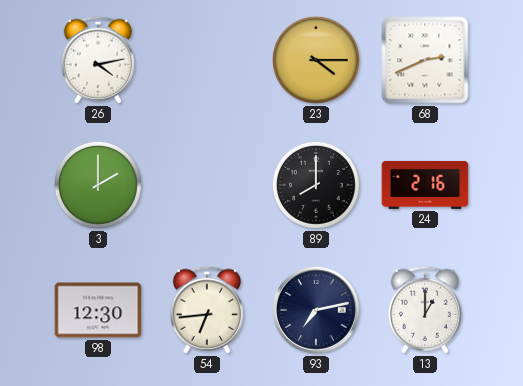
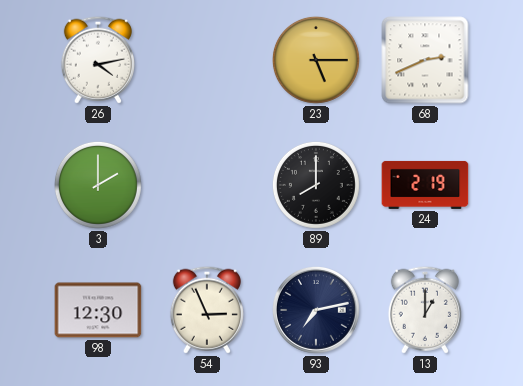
23: 4:15 -> 5:15 (316, 60)
24: 2:16 -> 2:19 (425, 185)
54: 6:44 -> 2:56 (207, 310)
